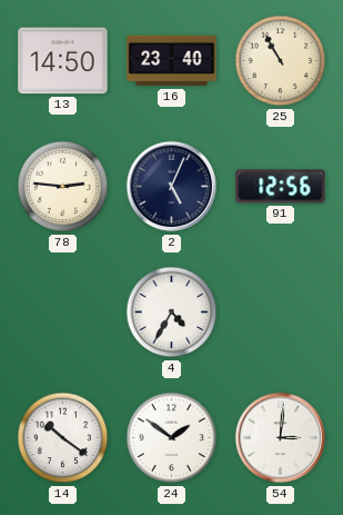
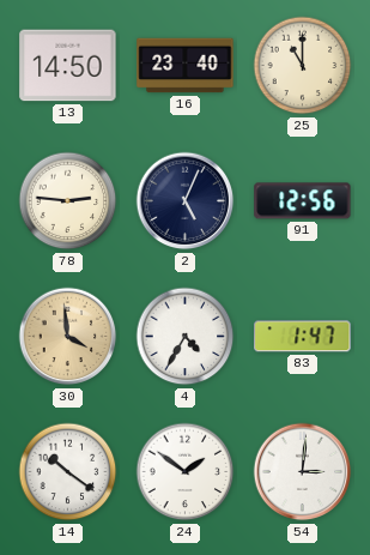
25: 10:55 -> 11:00 (303, 66)
30: none -> 3:59 (68, 337)
83: none -> 1:47 (303, 337)
